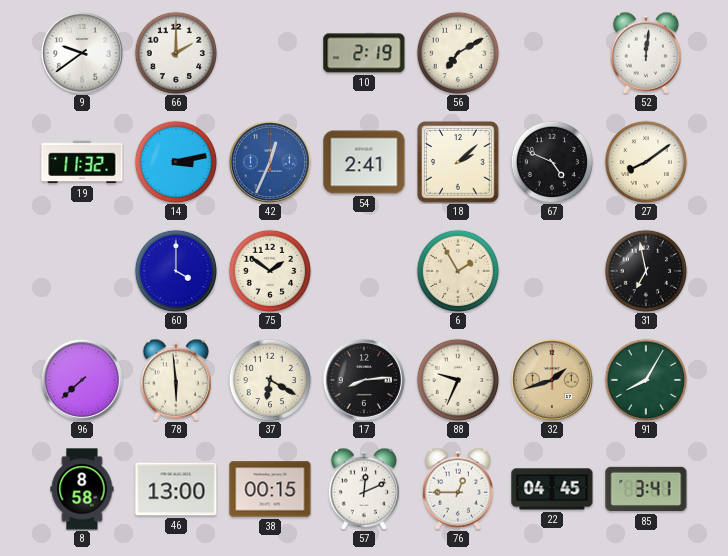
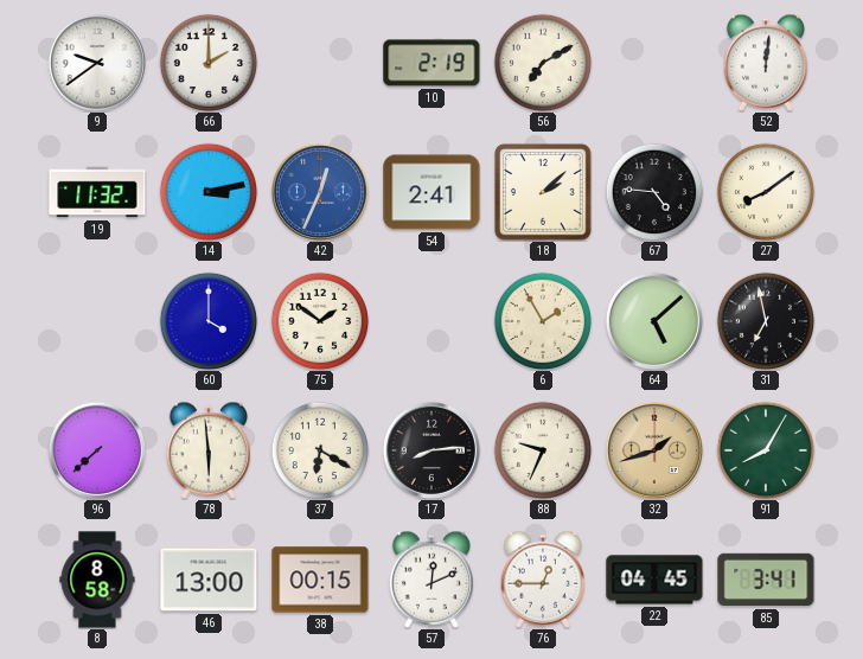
67: 4:49 -> 4:46 (654, 192)
64: none -> 5:08 (654, 321)
